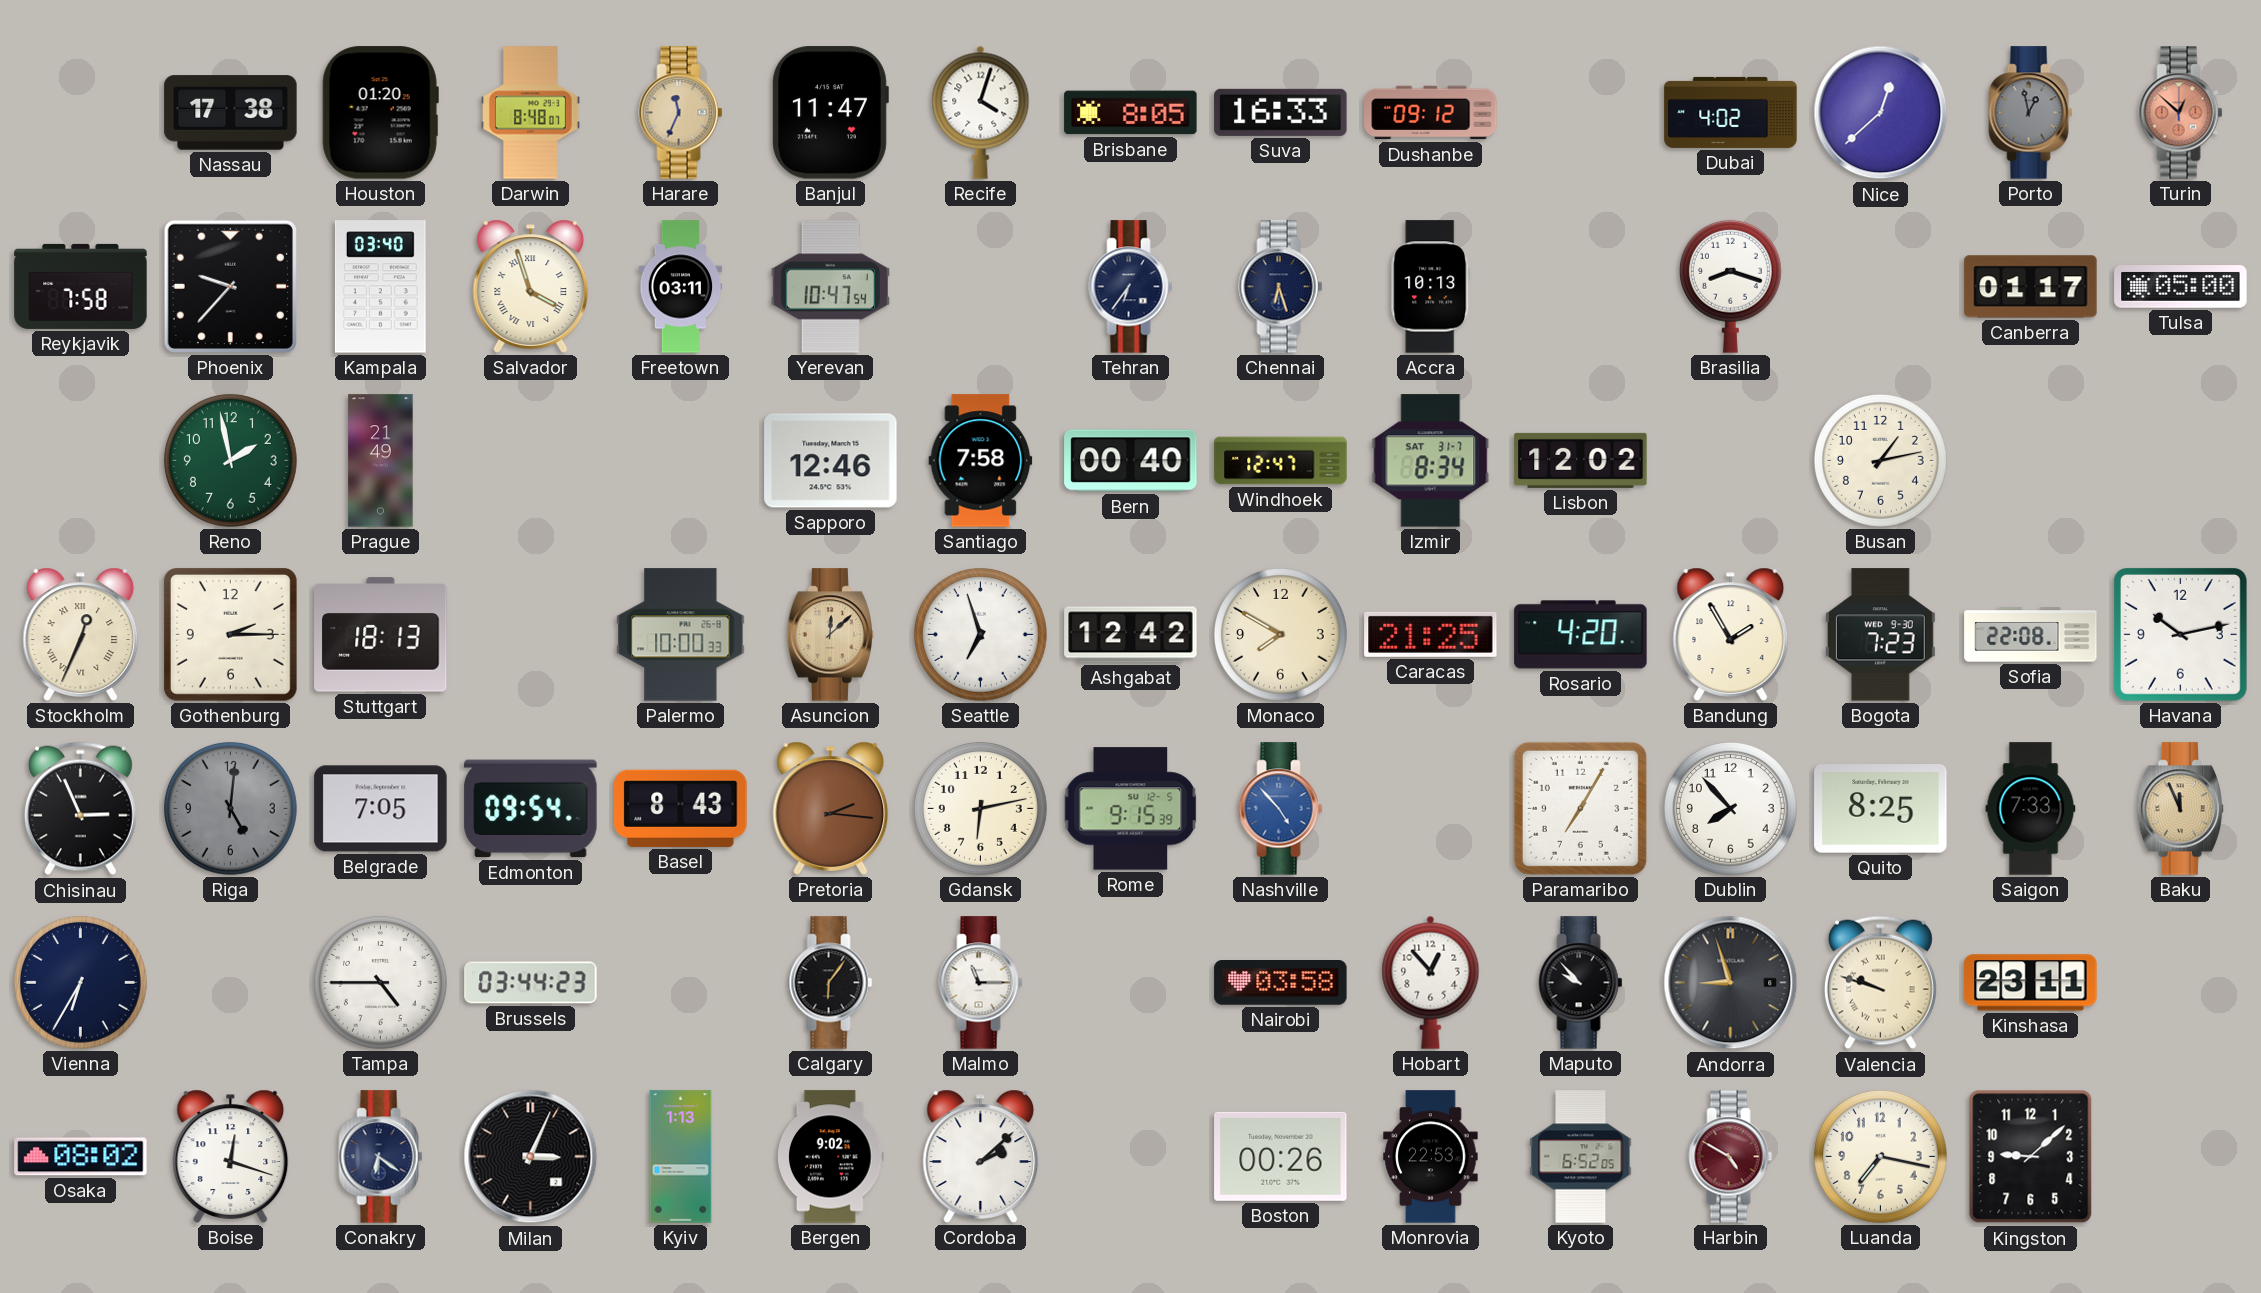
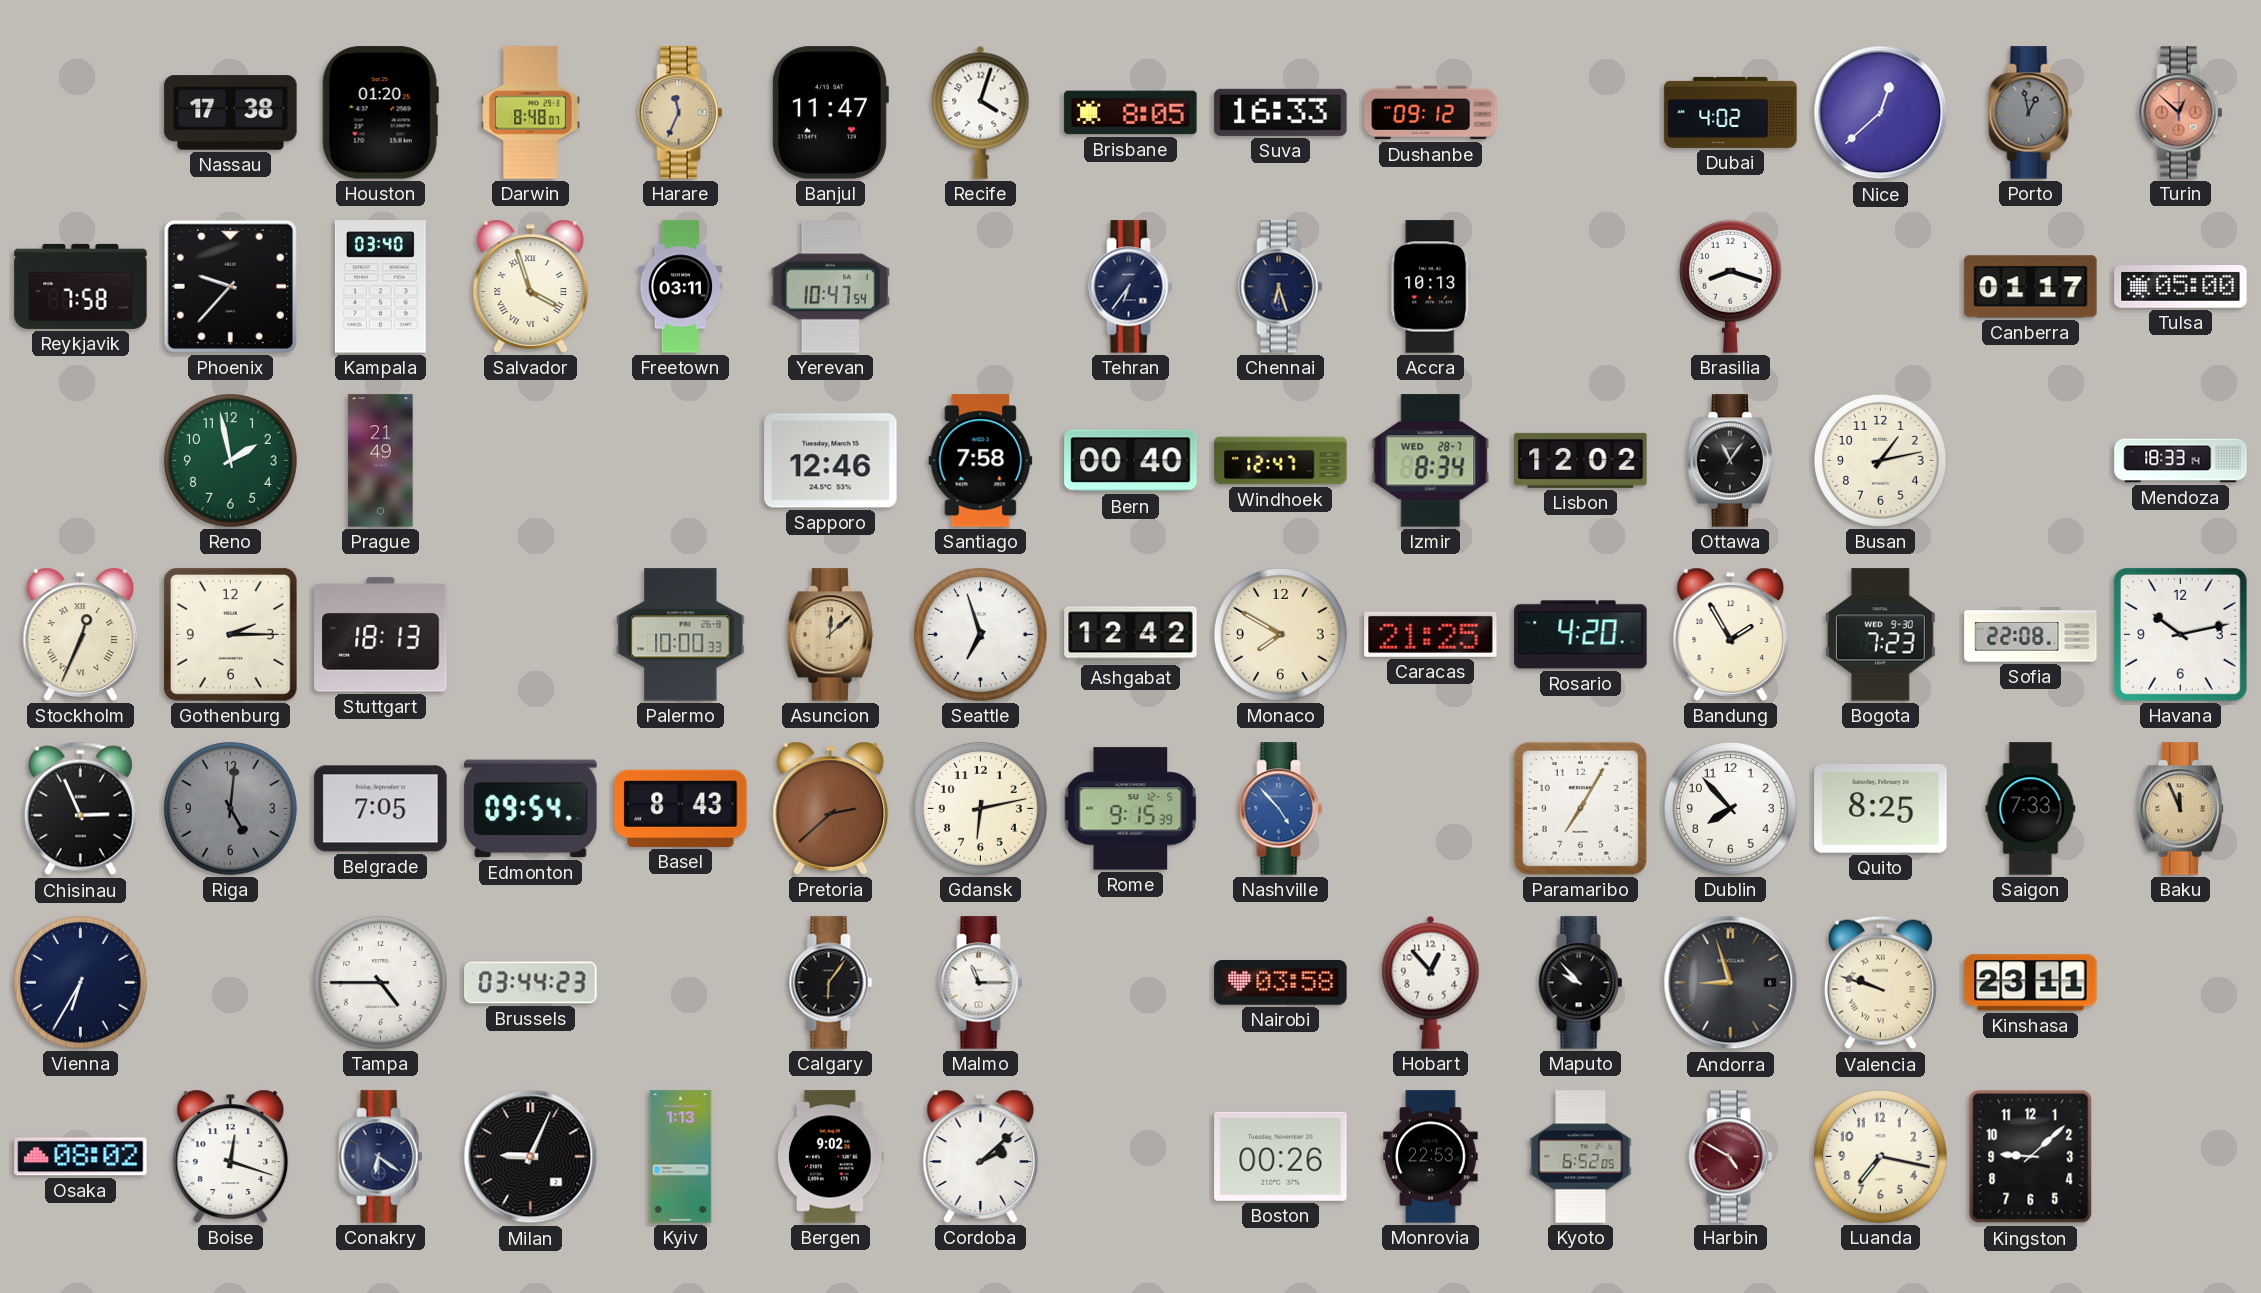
Izmir date: SAT 31-7 -> WED 28-7 (1431, 461)
Ottawa: none -> 11:06 (1731, 461)
Mendoza: none -> 18:33 (2181, 461)
Pretoria: 2:16 -> 2:38 (831, 808)
Milan: 3:04 -> 9:04 (531, 1157)
